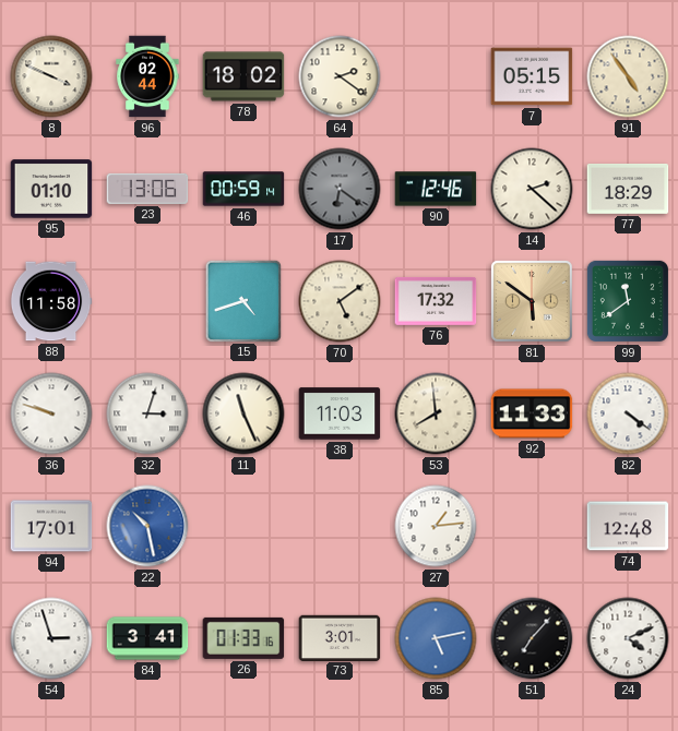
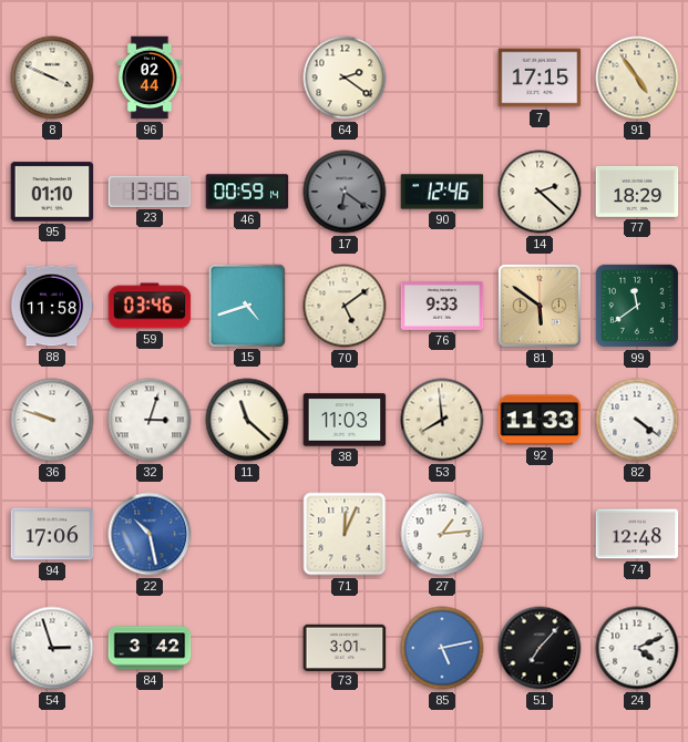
78: 18:02 -> none (243, 76)
7: 05:15 -> 17:15 (540, 78)
59: none -> 03:46 (150, 306)
76: 17:32 -> 9:33 (442, 307)
11: 11:26 -> 11:22 (247, 420)
94: 17:01 -> 17:06 (52, 534)
71: none -> 12:04 (345, 534)
84: 3:41 -> 3:42 (150, 648)
26: 01:33 -> none (243, 638)
